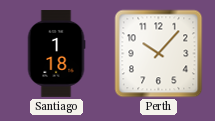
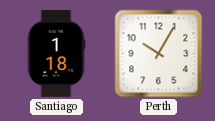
Perth: 10:07 -> 10:05 (159, 54)
